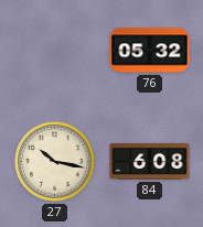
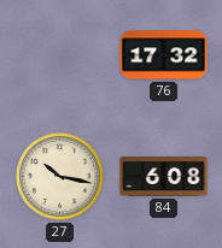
76: 05:32 -> 17:32 (164, 55)
